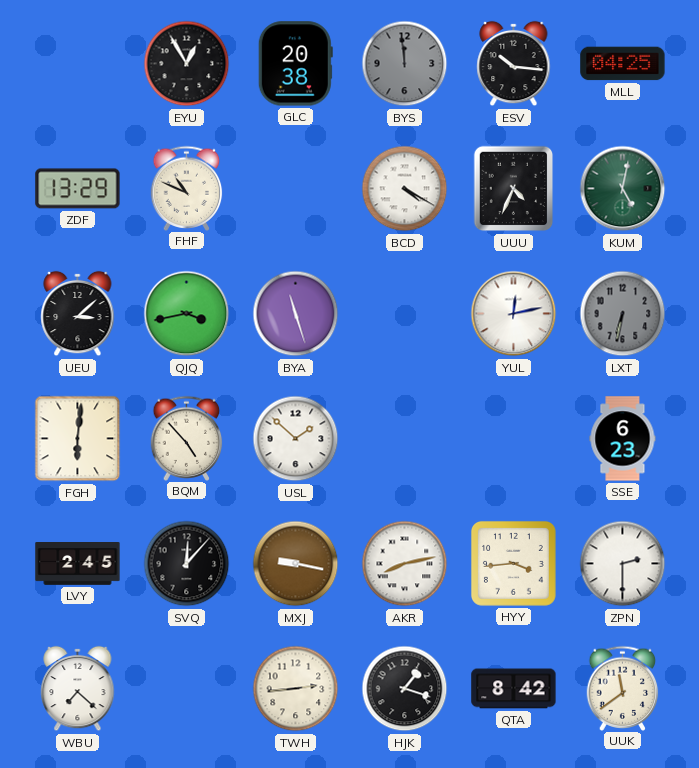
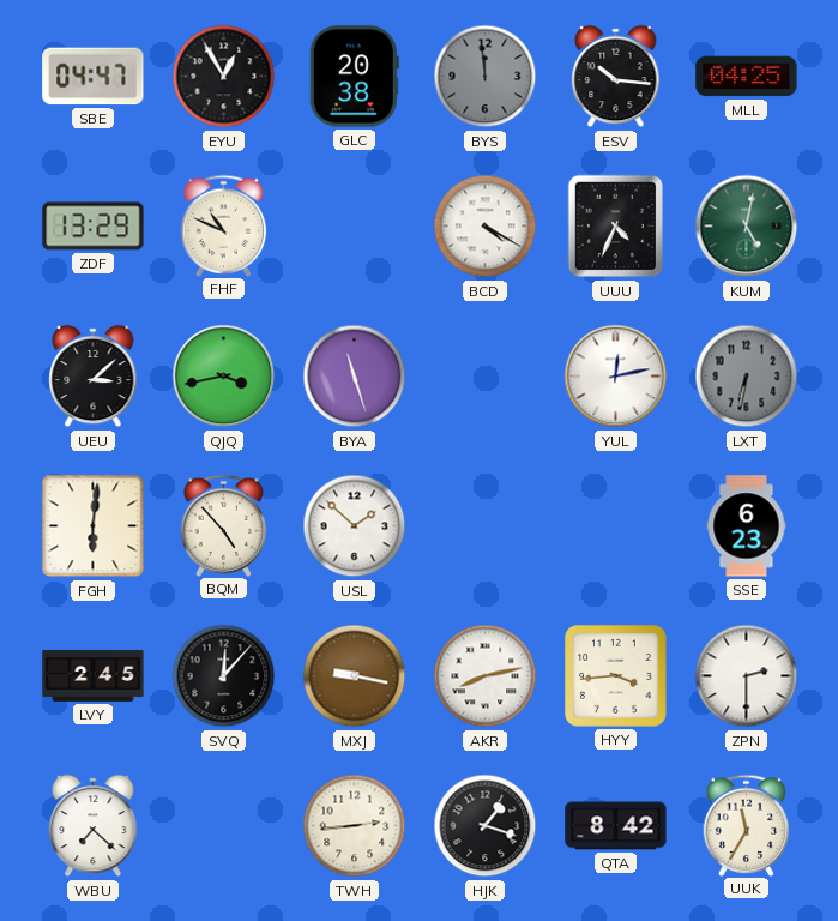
SBE: none -> 04:47 (94, 77)
UUK: 11:39 -> 11:35 (747, 825)
